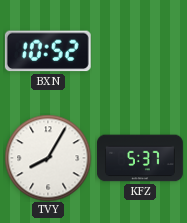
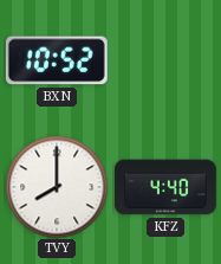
TVY: 8:05 -> 8:00 (57, 187)
KFZ: 5:37 -> 4:40 (167, 187)
